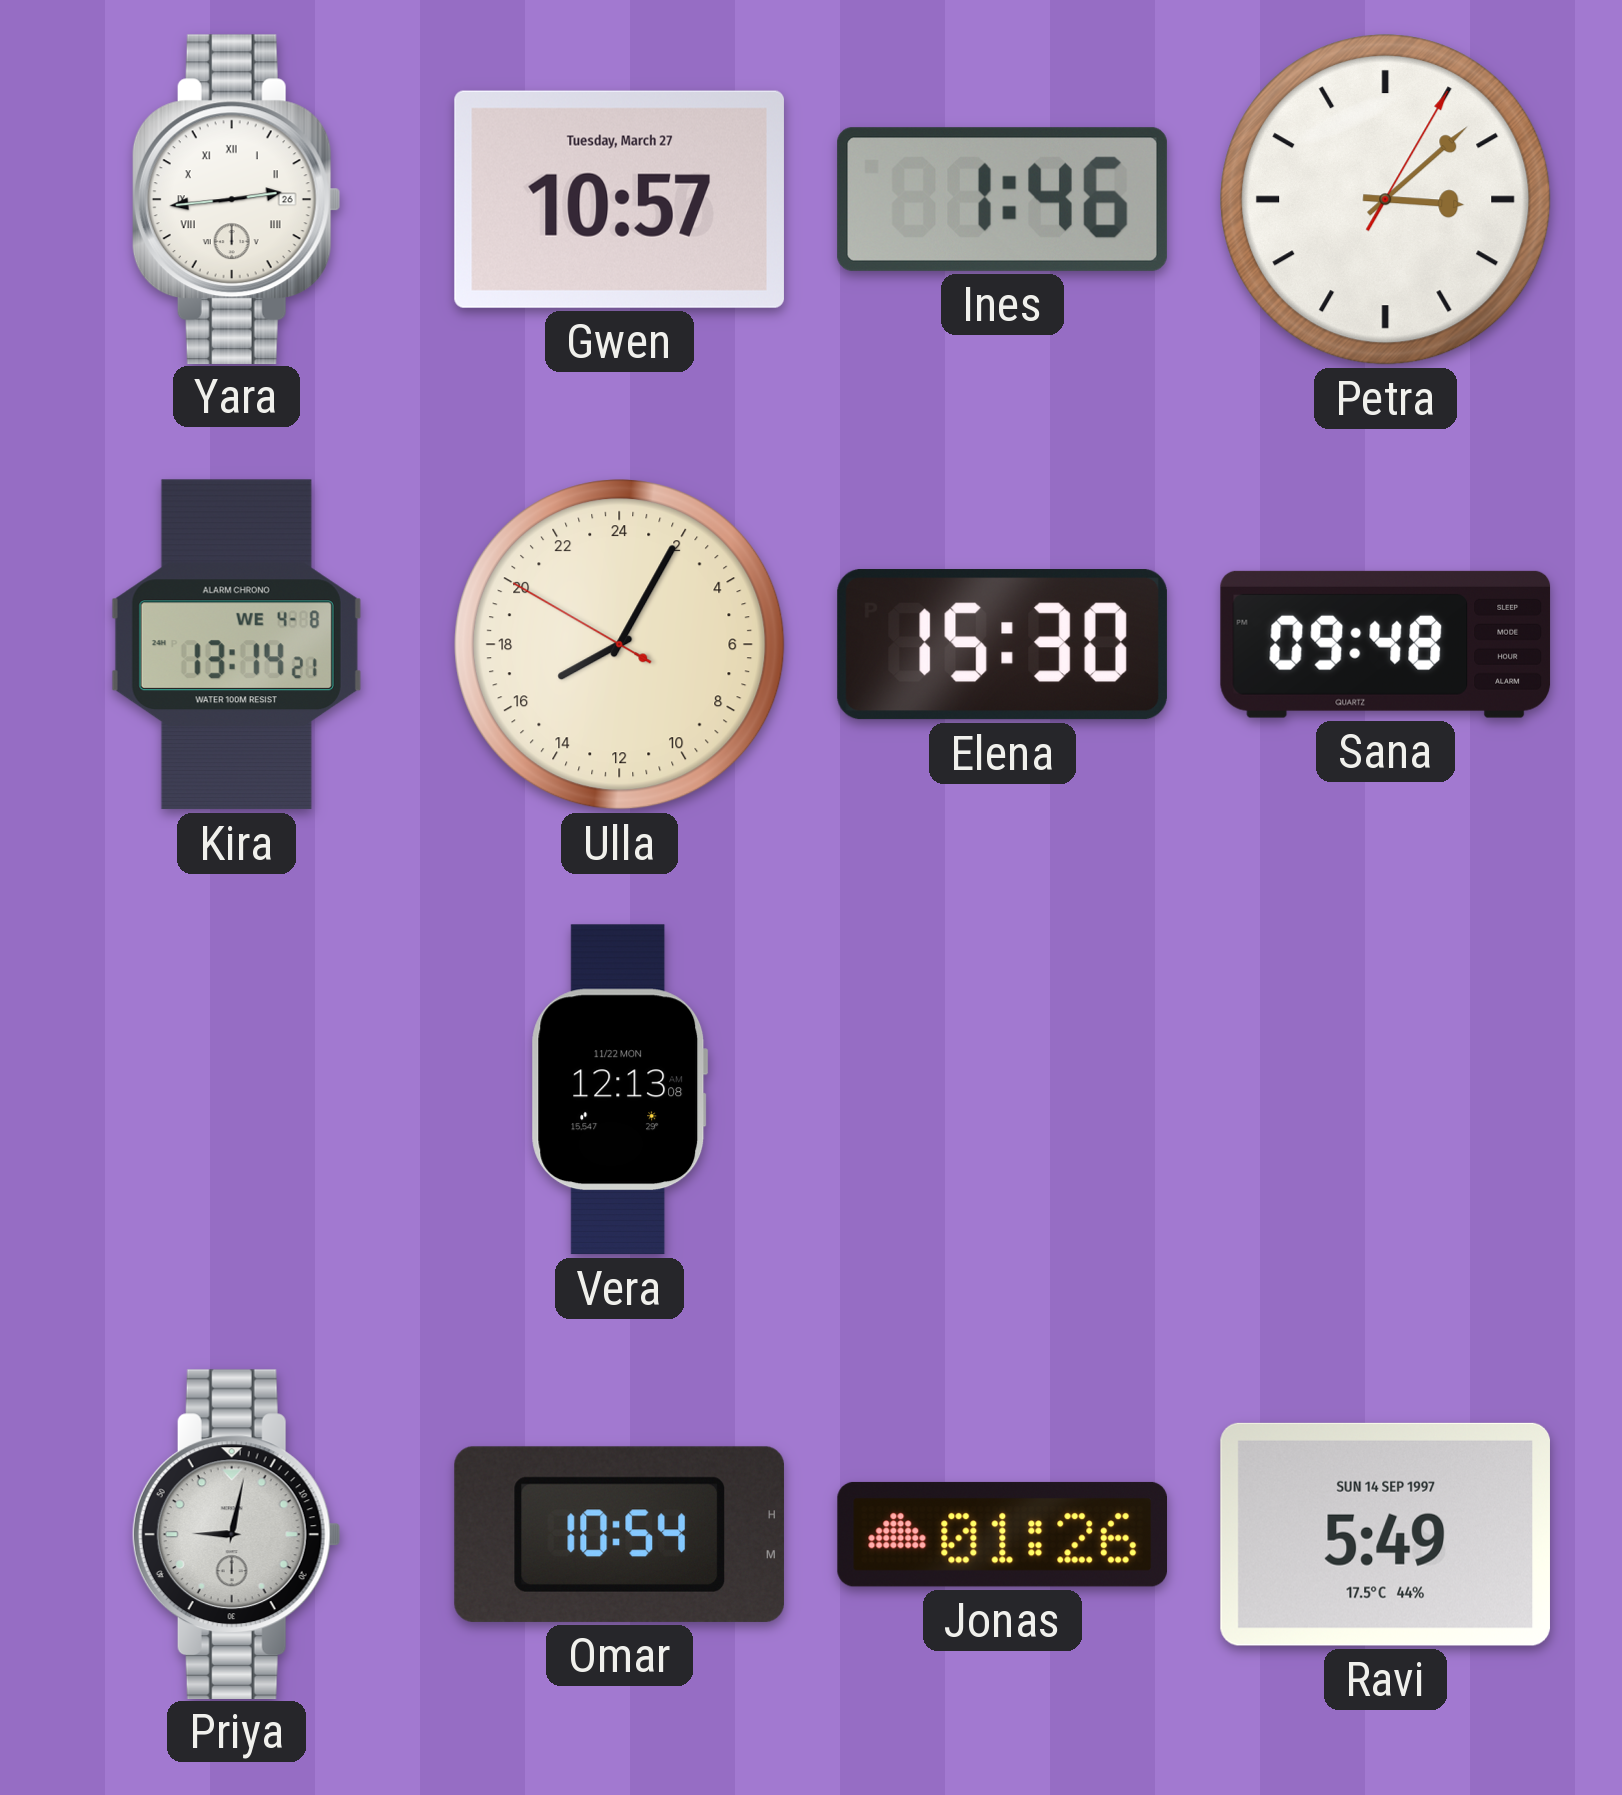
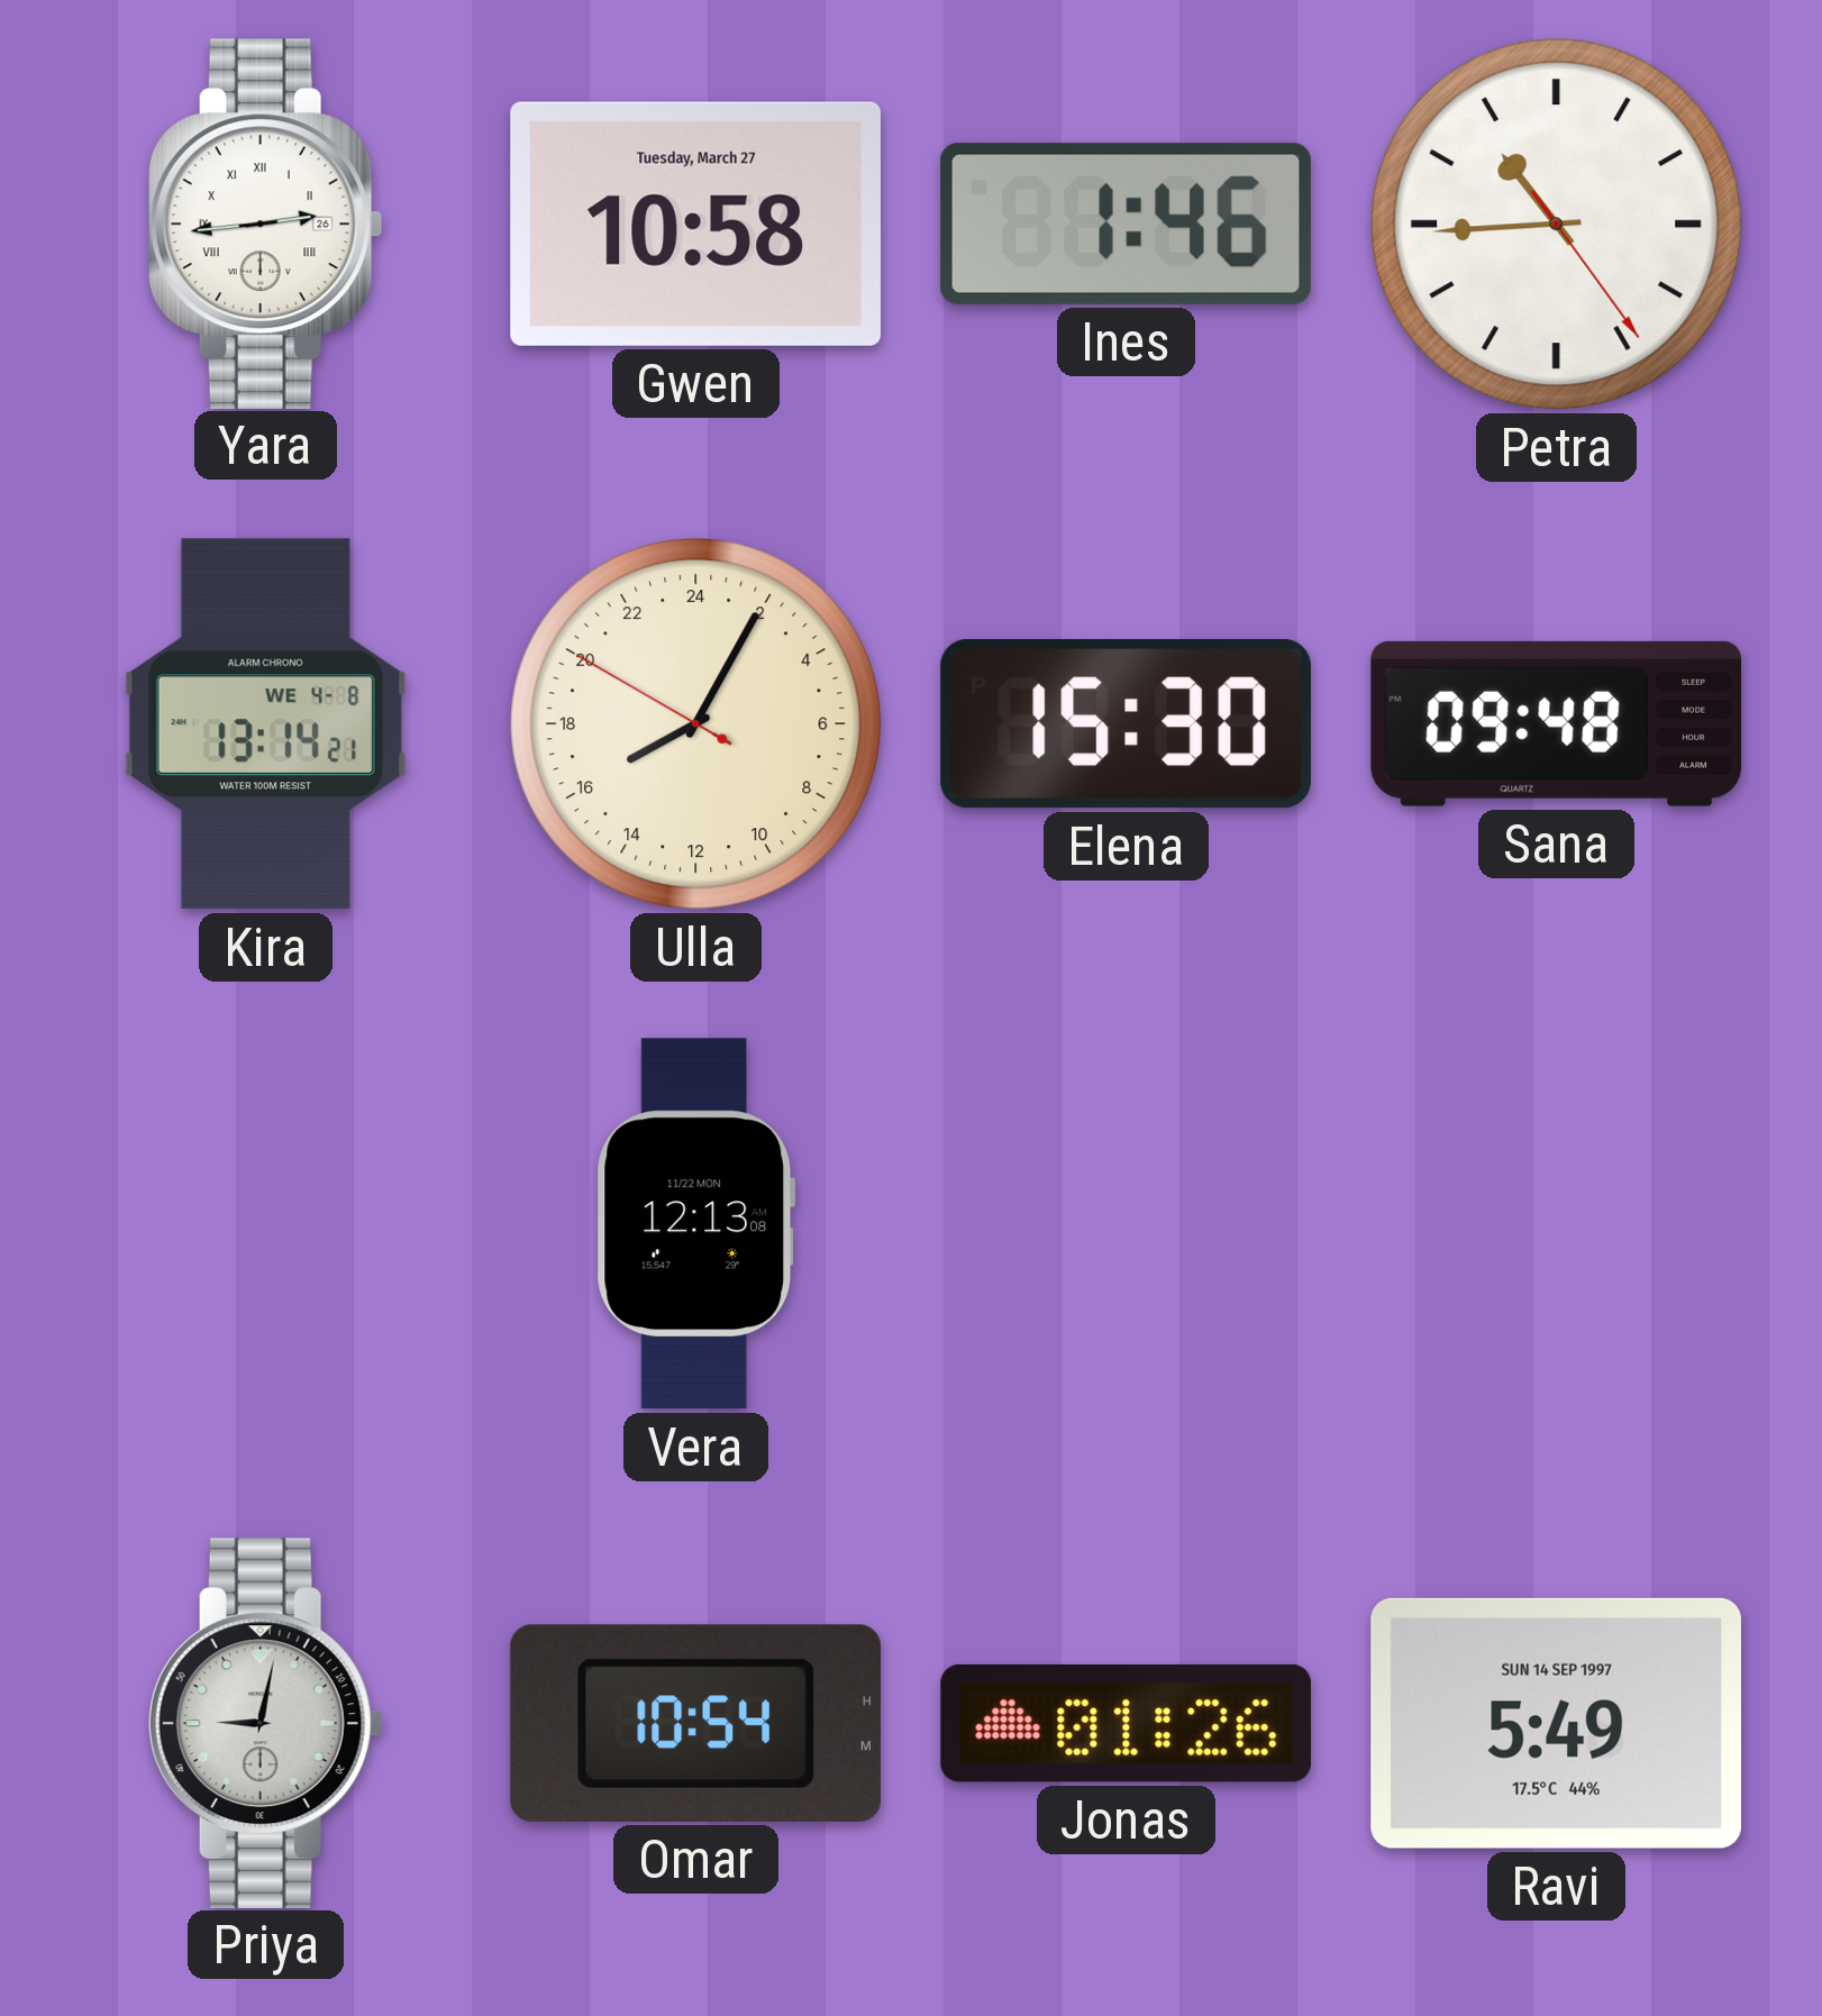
Gwen: 10:57 -> 10:58 (695, 224)
Petra: 3:08 -> 10:44 (1557, 225)
